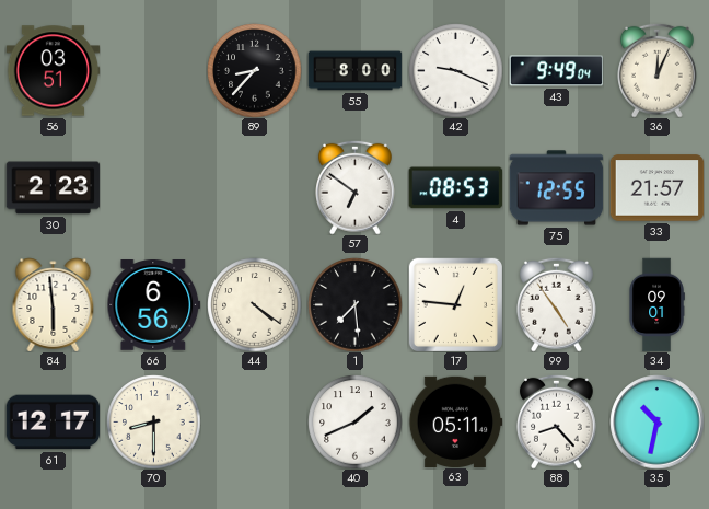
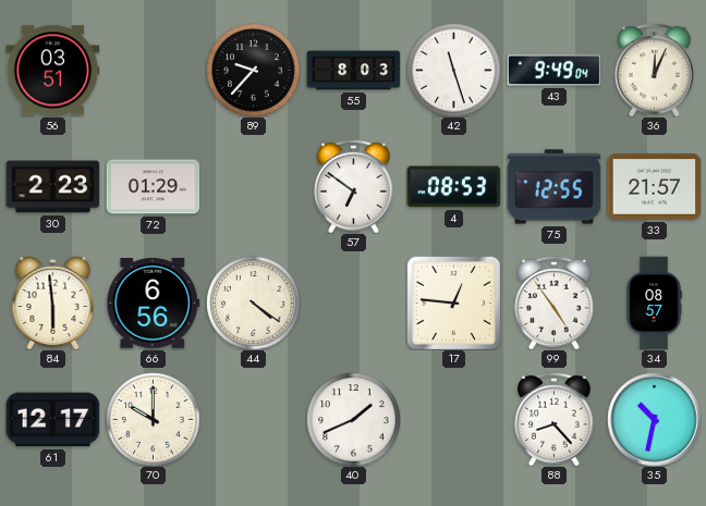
89: 8:37 -> 9:37 (253, 70)
55: 8:00 -> 8:03 (353, 71)
42: 9:19 -> 11:27 (453, 70)
72: none -> 01:29 (153, 187)
1: 7:29 -> none (354, 304)
34: 09:01 -> 08:57 (654, 303)
70: 8:30 -> 10:00 (153, 419)
63: 05:11 -> none (455, 421)
